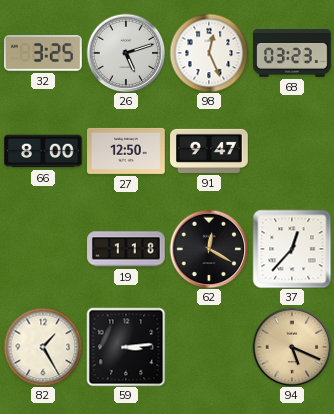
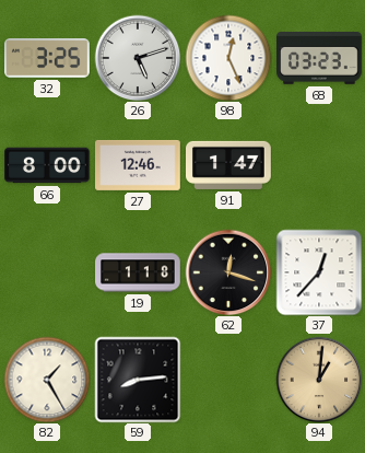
27: 12:50 -> 12:46 (139, 165)
91: 9:47 -> 1:47 (229, 165)
62: 12:20 -> 12:18 (228, 272)
59: 3:14 -> 8:14 (138, 380)
94: 5:19 -> 1:01 (319, 380)
